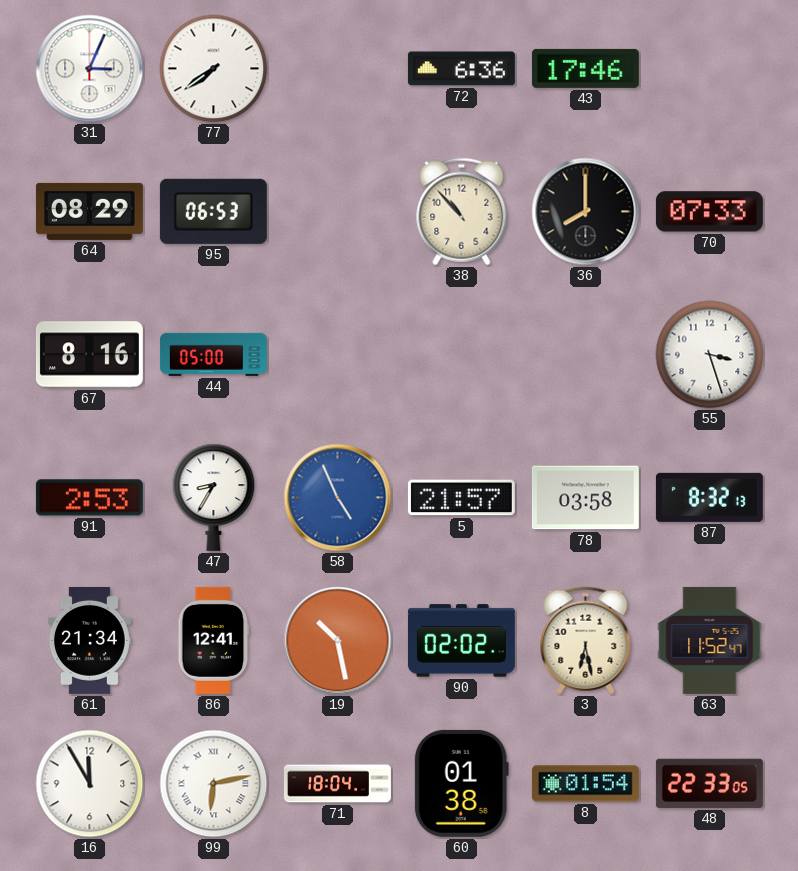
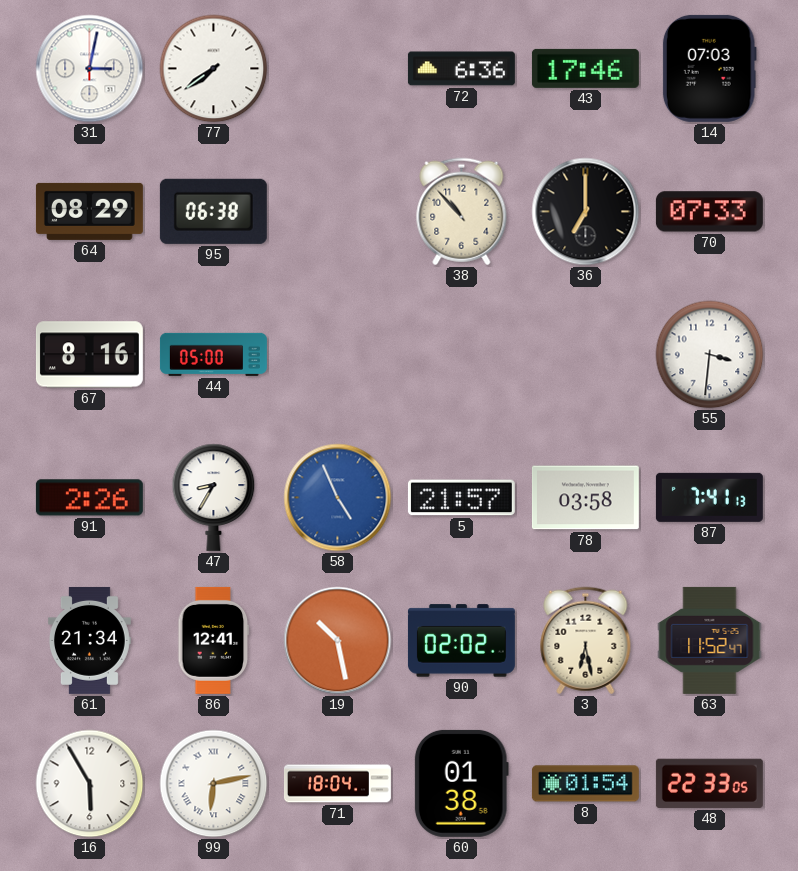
31: 3:04 -> 3:02 (90, 69)
14: none -> 07:03 (709, 68)
95: 06:53 -> 06:38 (213, 211)
36: 8:00 -> 7:00 (586, 212)
55: 3:27 -> 3:31 (710, 355)
91: 2:53 -> 2:26 (89, 498)
87: 8:32 -> 7:41 (709, 497)
16: 11:55 -> 5:55 (90, 784)
